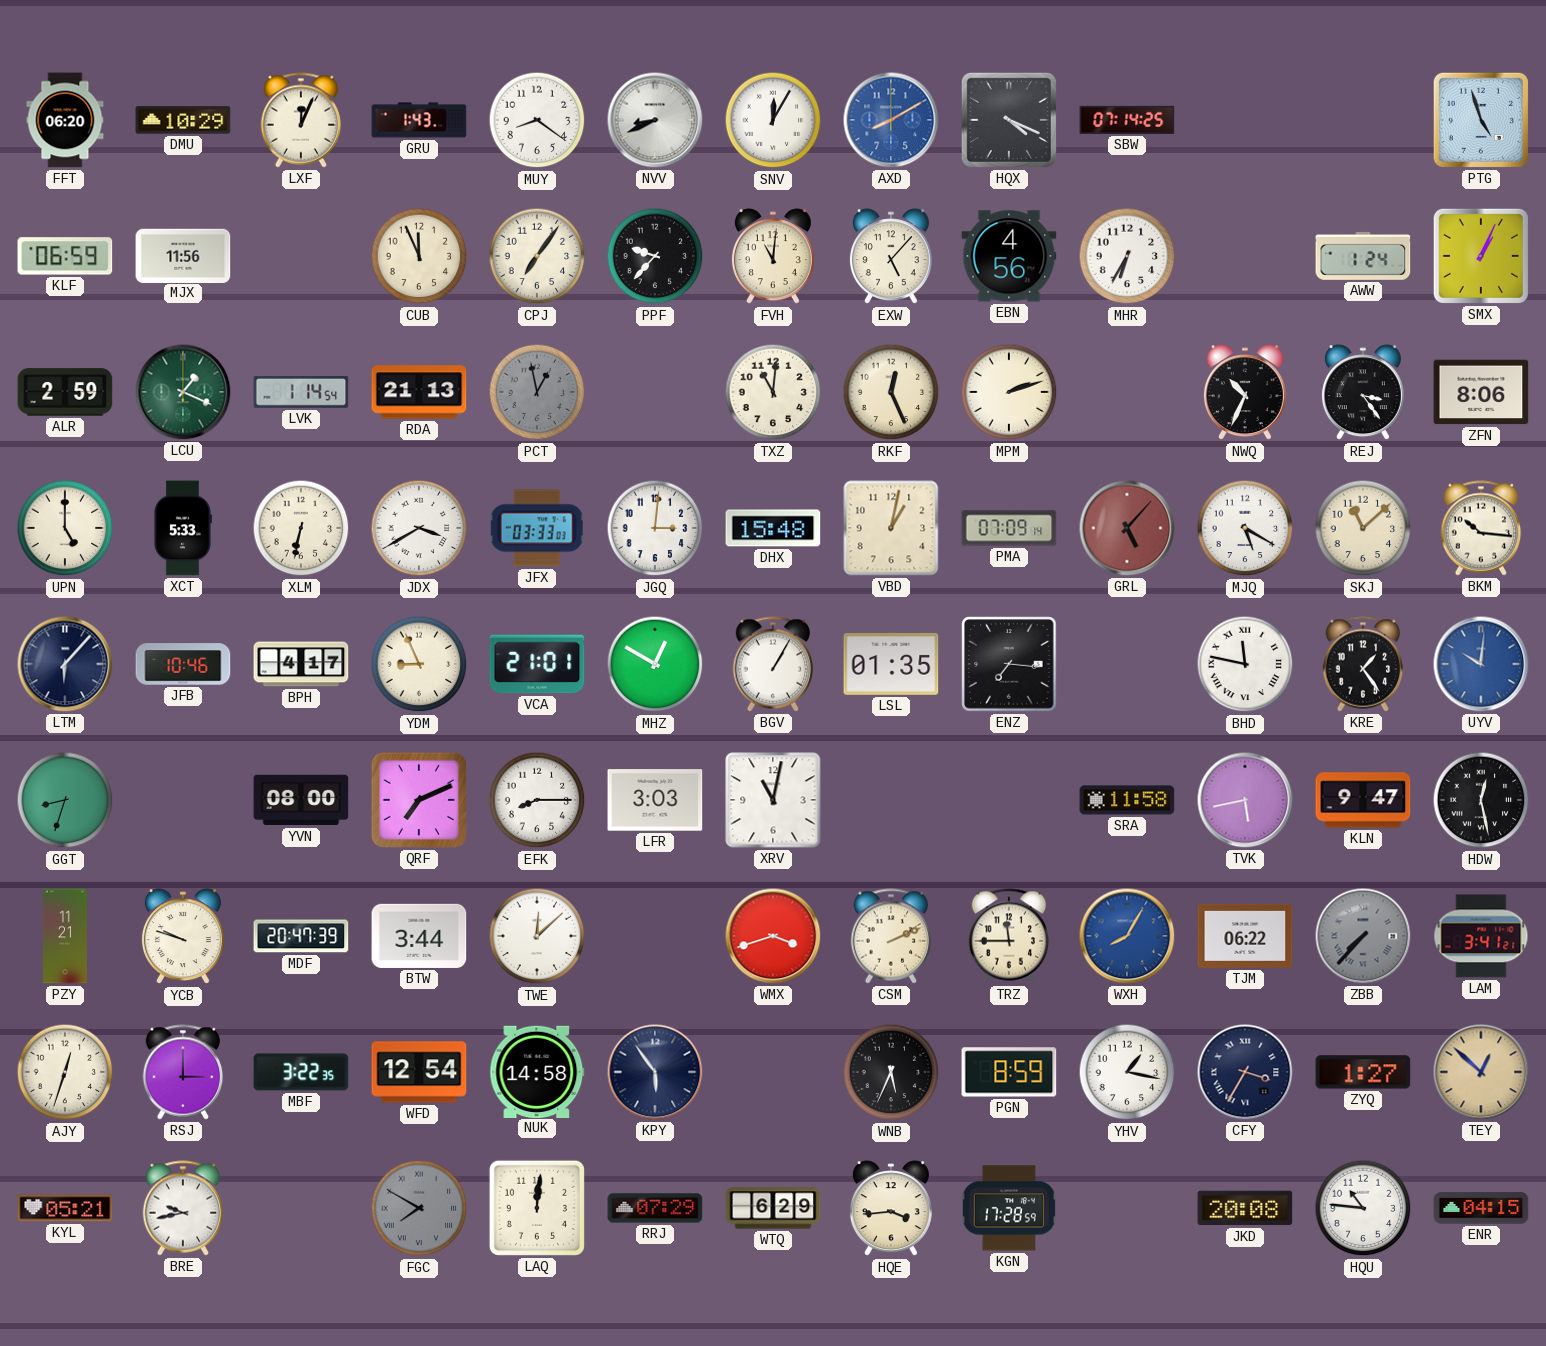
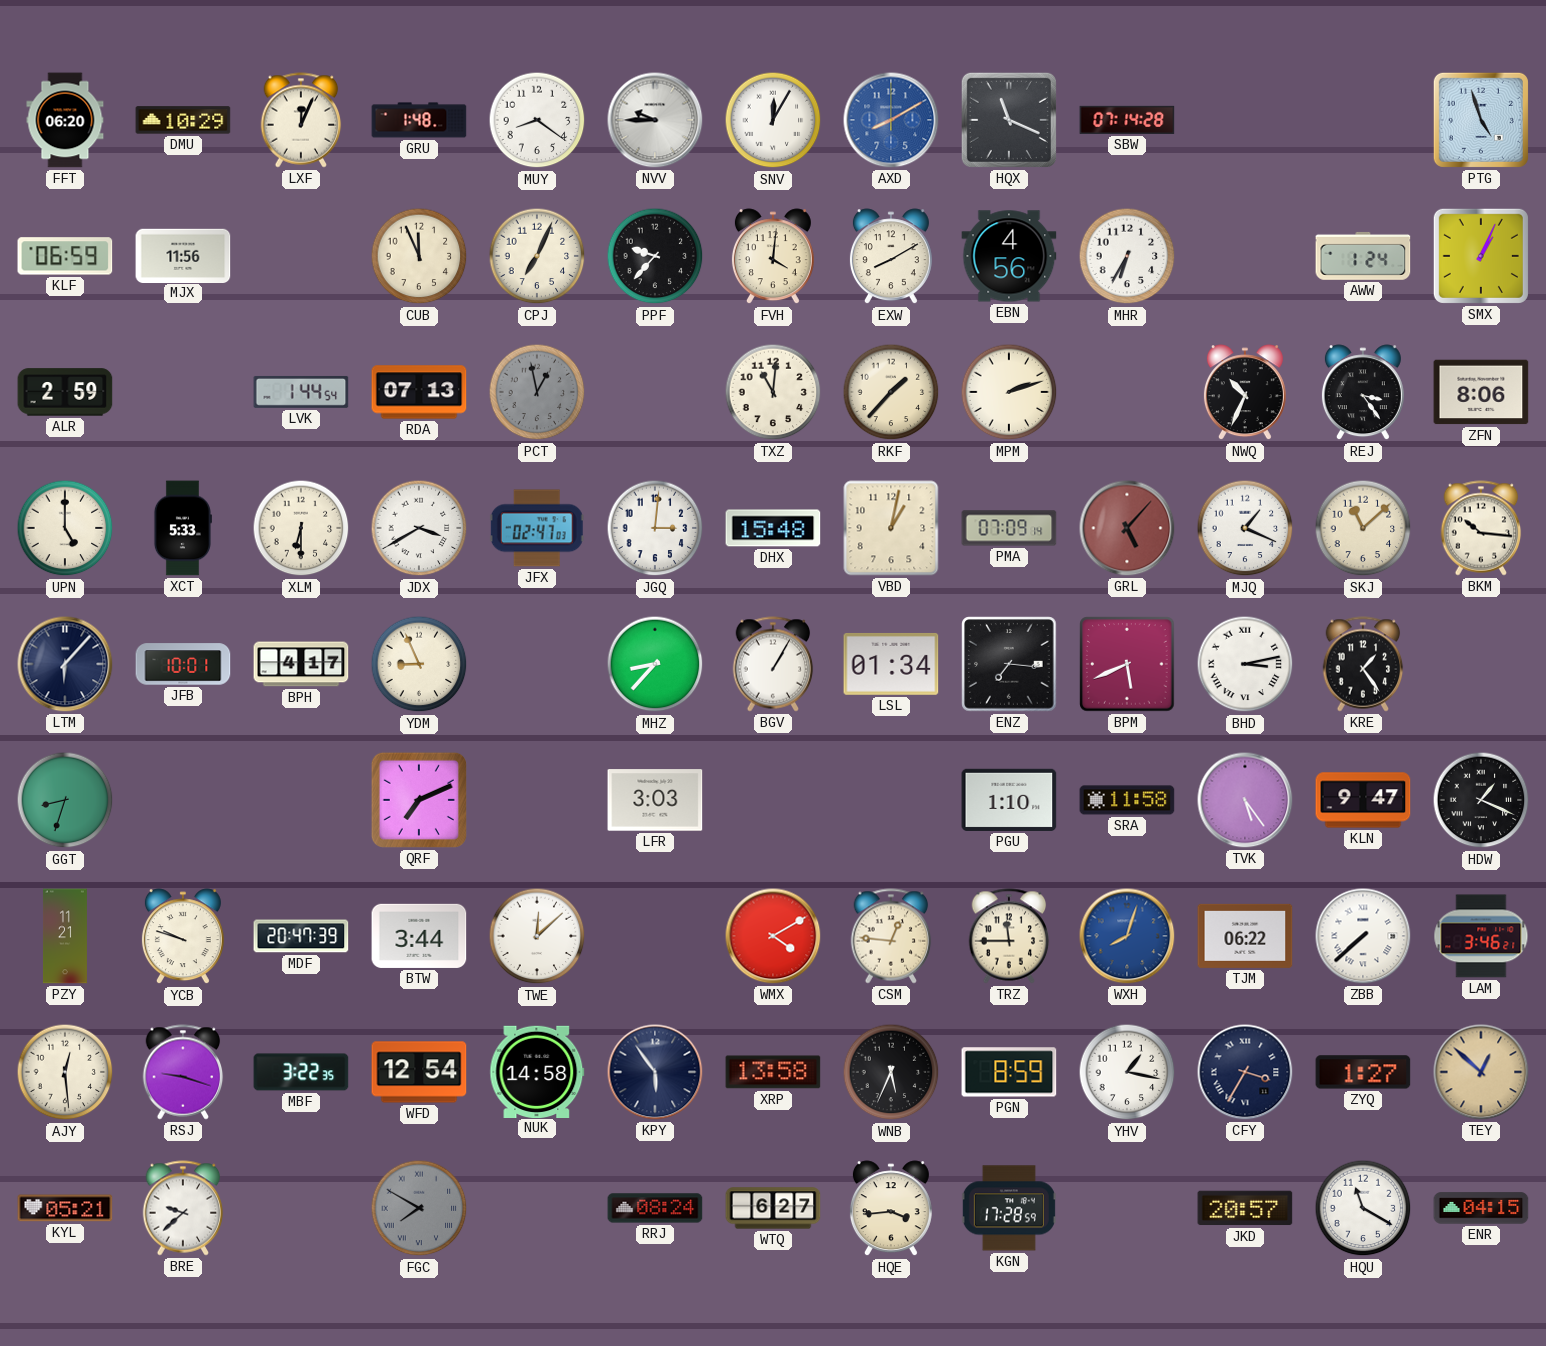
GRU: 1:43 -> 1:48 (419, 120)
NVV: 8:41 -> 9:45 (655, 120)
HQX: 4:19 -> 11:19 (1009, 120)
SBW: 07:14:25 -> 07:14:28 (1127, 120)
CPJ: 7:06 -> 7:04 (537, 256)
FVH: 11:01 -> 4:01 (773, 257)
EXW: 5:07 -> 8:10 (891, 257)
LCU: 1:19 -> none (183, 392)
LVK: 1:14 -> 1:44 (301, 392)
RDA: 21:13 -> 07:13 (419, 392)
RKF: 12:26 -> 1:37 (891, 392)
XLM: 6:32 -> 6:30 (301, 528)
JFX: 03:33 -> 02:47 (537, 528)
MJQ: 5:20 -> 1:19 (1245, 528)
JFB: 10:46 -> 10:01 (183, 664)
VCA: 21:01 -> none (537, 664)
MHZ: 12:50 -> 8:37 (655, 664)
LSL: 01:35 -> 01:34 (891, 664)
BPM: none -> 5:41 (1127, 664)
BHD: 11:47 -> 3:13 (1245, 664)
UYV: 10:01 -> none (1481, 664)
YVN: 08:00 -> none (301, 800)
EFK: 8:15 -> none (537, 800)
XRV: 11:02 -> none (773, 800)
PGU: none -> 1:10 (1009, 800)
TVK: 5:43 -> 5:24 (1245, 800)
HDW: 12:28 -> 1:19 (1481, 800)
WMX: 3:42 -> 4:10 (773, 936)
CSM: 2:11 -> 12:46 (891, 936)
WXH: 8:05 -> 8:03 (1127, 936)
ZBB: 7:37 -> 7:38 (1363, 936)
ZBB dial: grey -> white (1363, 936)
LAM: 3:41 -> 3:46 (1481, 936)
AJY: 12:33 -> 12:29 (65, 1072)
RSJ: 3:00 -> 9:18 (183, 1072)
XRP: none -> 13:58 (773, 1072)
BRE: 9:43 -> 9:38 (183, 1208)
LAQ: 12:01 -> none (537, 1208)
RRJ: 07:29 -> 08:24 (655, 1208)
WTQ: 6:29 -> 6:27 (773, 1208)
JKD: 20:08 -> 20:57 (1245, 1208)
HQU: 10:46 -> 11:20 (1363, 1208)
